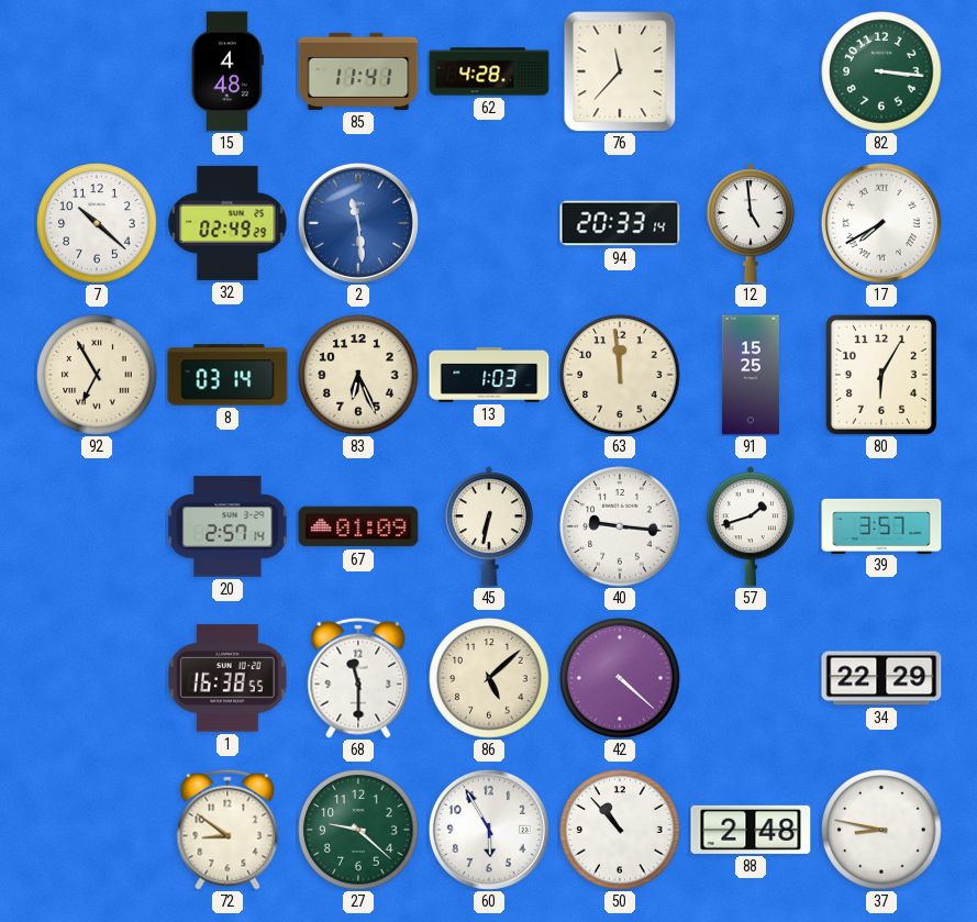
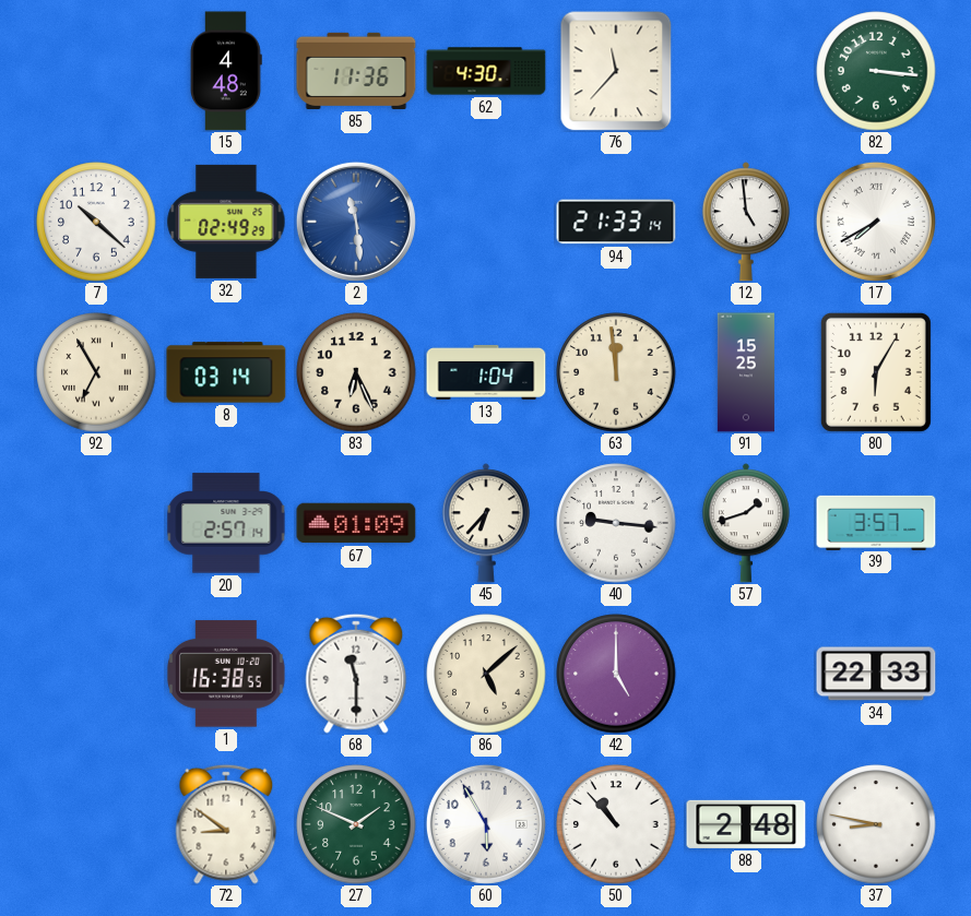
85: 11:41 -> 11:36 (356, 71)
62: 4:28 -> 4:30 (486, 71)
94: 20:33 -> 21:33 (616, 222)
13: 1:03 -> 1:04 (486, 372)
45: 6:32 -> 6:37 (486, 523)
42: 4:22 -> 5:00 (616, 674)
34: 22:29 -> 22:33 (876, 674)
27: 9:22 -> 1:49 (356, 824)
